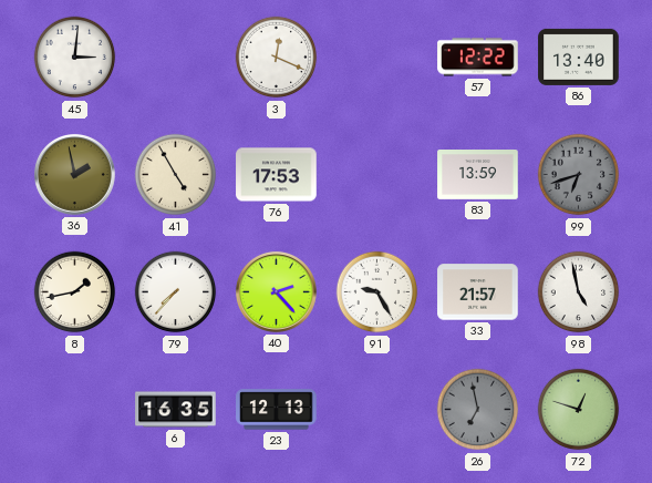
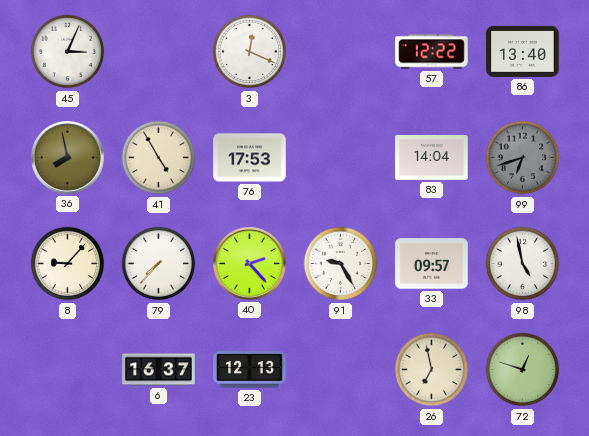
45: 3:01 -> 3:04 (68, 52)
36: 1:58 -> 7:58 (67, 157)
83: 13:59 -> 14:04 (432, 158)
8: 1:43 -> 9:07 (68, 264)
33: 21:57 -> 09:57 (432, 264)
6: 16:35 -> 16:37 (159, 370)
26 dial: grey -> cream (432, 370)
